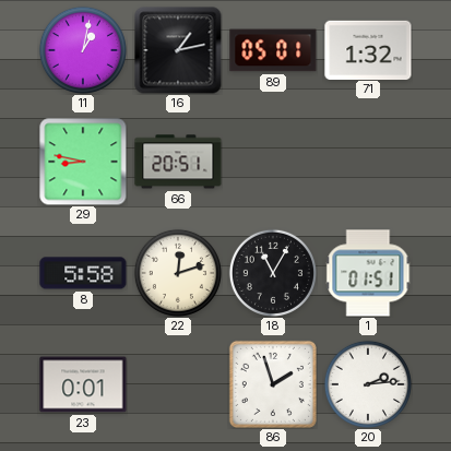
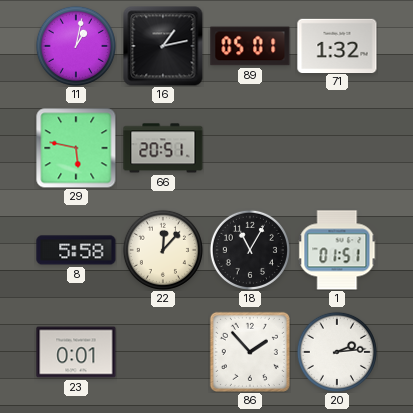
29: 8:47 -> 5:47 (76, 148)
22: 12:12 -> 12:07 (163, 250)
86: 1:57 -> 1:53 (250, 352)
